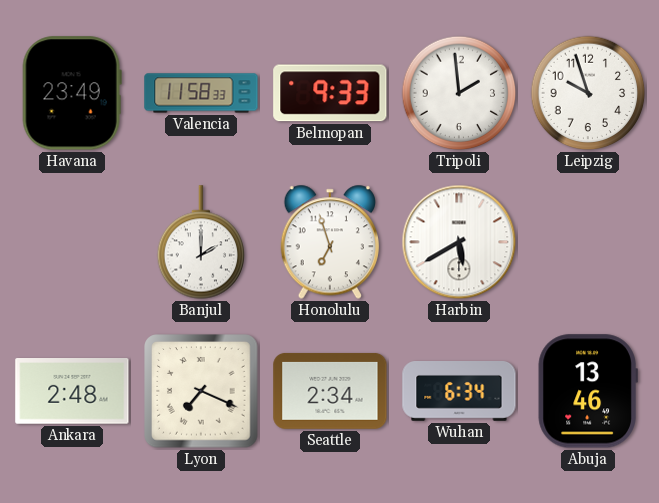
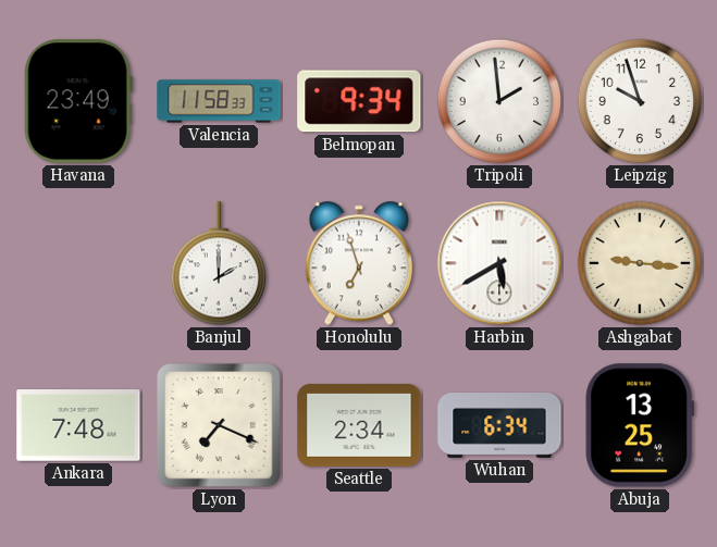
Belmopan: 9:33 -> 9:34 (359, 101)
Ashgabat: none -> 9:16 (640, 263)
Ankara: 2:48 -> 7:48 (78, 426)
Abuja: 13:46 -> 13:25 (640, 425)
